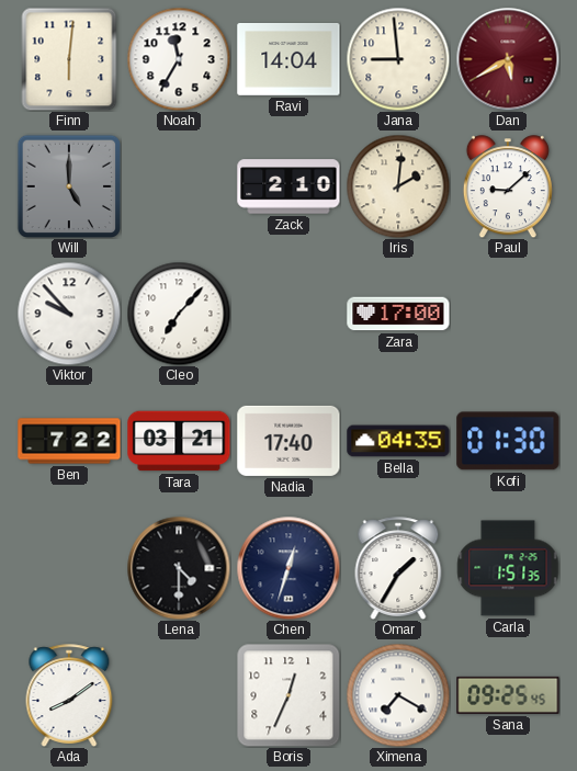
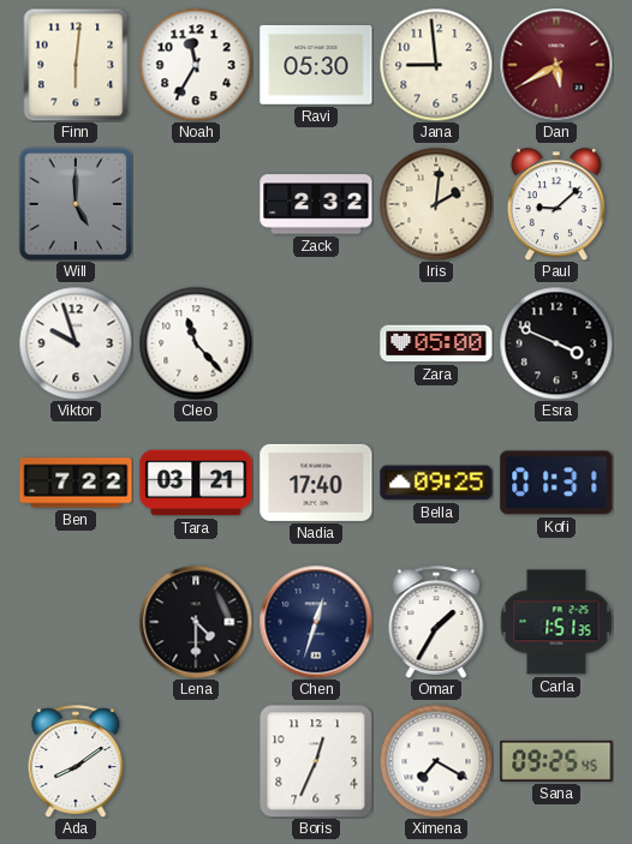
Ravi: 14:04 -> 05:30 (316, 65)
Zack: 2:10 -> 2:32 (316, 204)
Viktor: 9:53 -> 9:57 (76, 343)
Cleo: 7:07 -> 11:23 (196, 343)
Zara: 17:00 -> 05:00 (436, 343)
Esra: none -> 3:49 (556, 343)
Bella: 04:35 -> 09:25 (436, 483)
Kofi: 01:30 -> 01:31 (556, 483)
